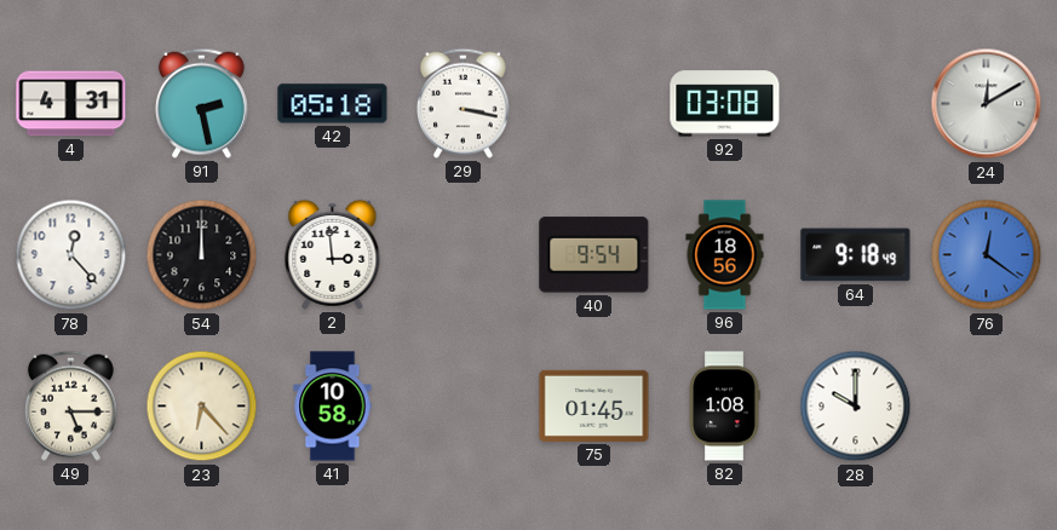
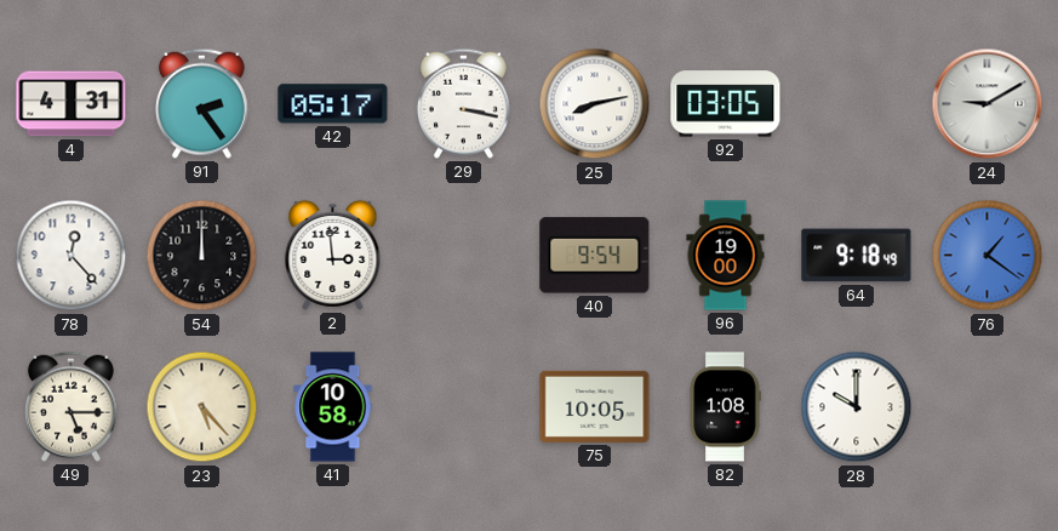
91: 2:28 -> 2:24 (201, 103)
42: 05:18 -> 05:17 (333, 104)
25: none -> 8:13 (595, 104)
92: 03:08 -> 03:05 (726, 104)
24: 12:10 -> 9:10 (988, 104)
96: 18:56 -> 19:00 (726, 256)
76: 12:21 -> 1:21 (988, 256)
23: 6:23 -> 5:23 (202, 407)
75: 01:45 -> 10:05 (595, 406)
